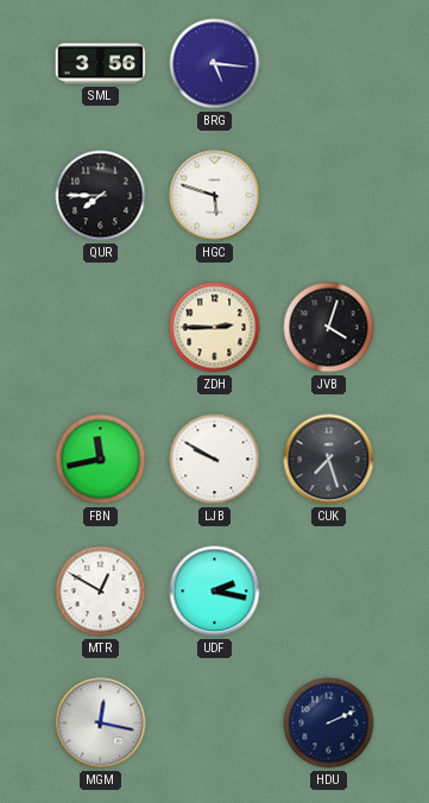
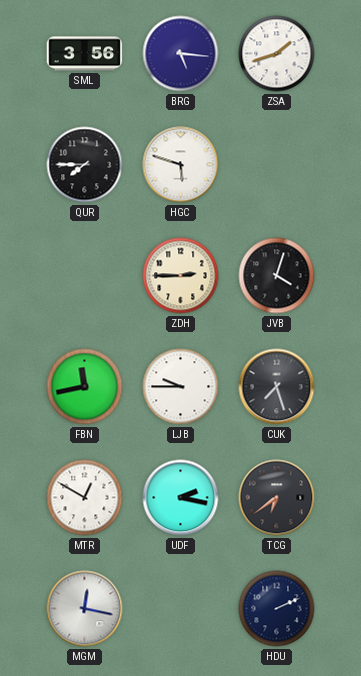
ZSA: none -> 1:42 (277, 54)
LJB: 9:50 -> 9:45 (181, 387)
TCG: none -> 6:39 (277, 498)
